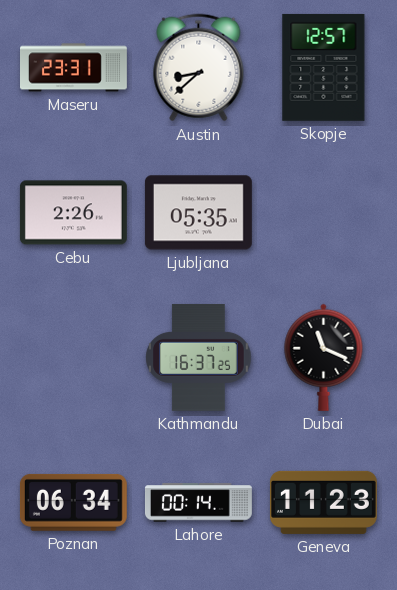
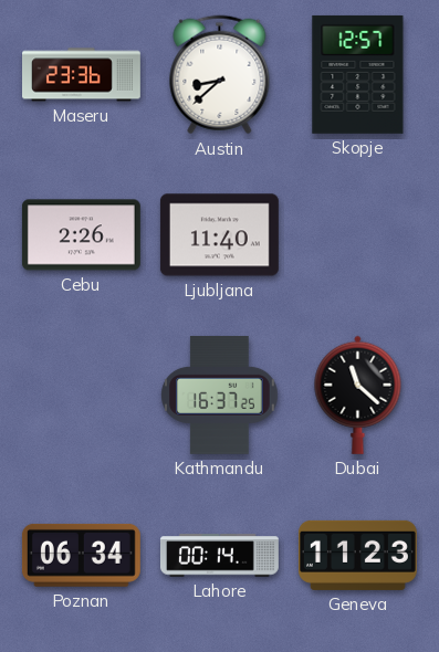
Maseru: 23:31 -> 23:36 (82, 75)
Ljubljana: 05:35 -> 11:40 (219, 235)
Dubai: 11:19 -> 11:22 (358, 395)
